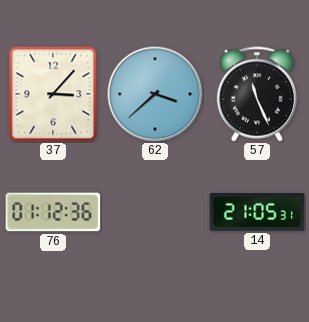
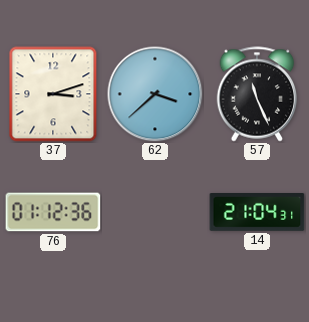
37: 3:07 -> 3:12 (53, 94)
14: 21:05 -> 21:04 (257, 213)
